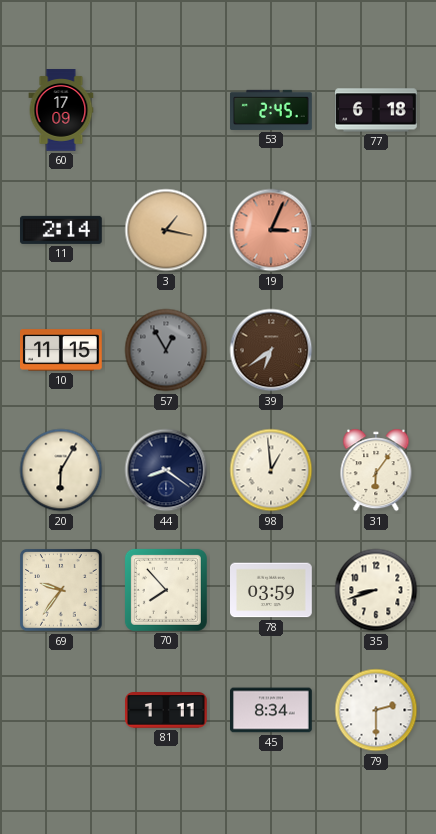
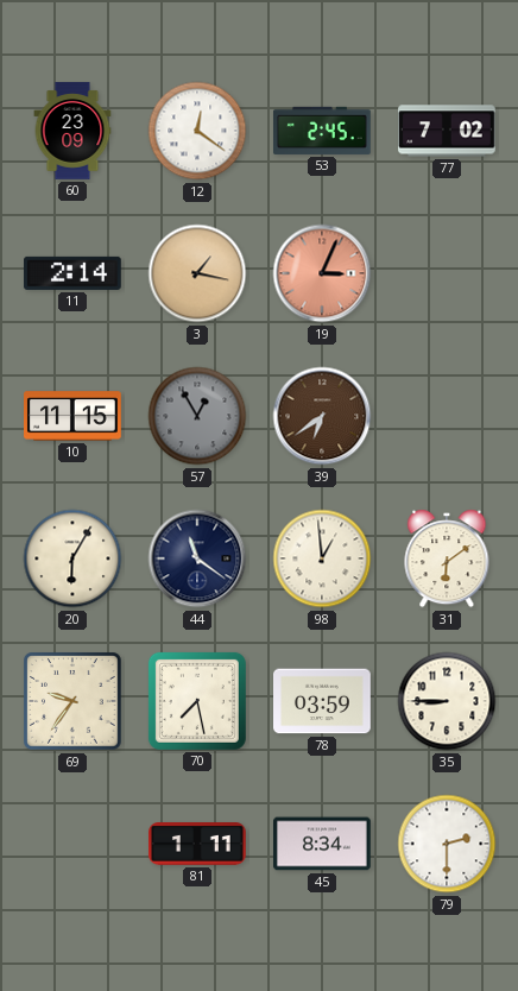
60: 17:09 -> 23:09 (72, 131)
12: none -> 12:21 (197, 131)
77: 6:18 -> 7:02 (448, 131)
44: 8:21 -> 11:21 (197, 558)
31: 6:06 -> 6:09 (447, 558)
70: 7:53 -> 7:28 (197, 701)
35: 8:42 -> 8:45 (447, 701)
